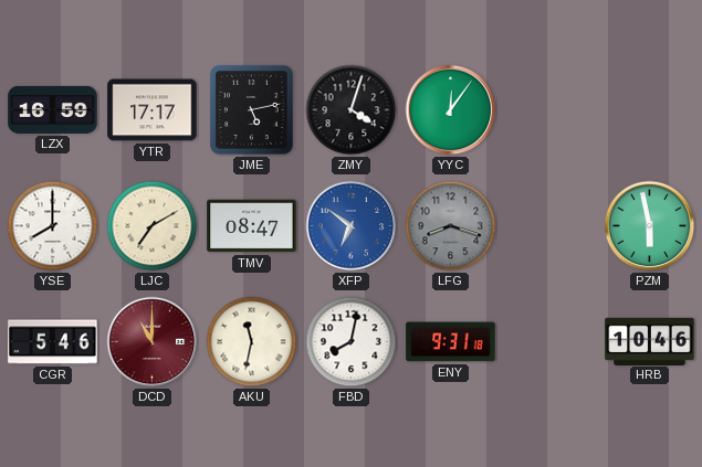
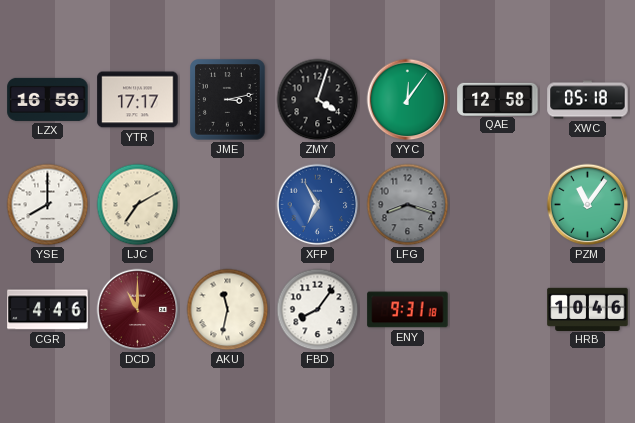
JME: 5:13 -> 3:13 (228, 100)
QAE: none -> 12:58 (498, 99)
XWC: none -> 05:18 (588, 100)
TMV: 08:47 -> none (252, 226)
XFP: 6:51 -> 6:55 (318, 205)
PZM: 5:58 -> 11:06 (588, 205)
CGR: 5:46 -> 4:46 (48, 310)
FBD: 8:02 -> 8:06 (318, 310)
